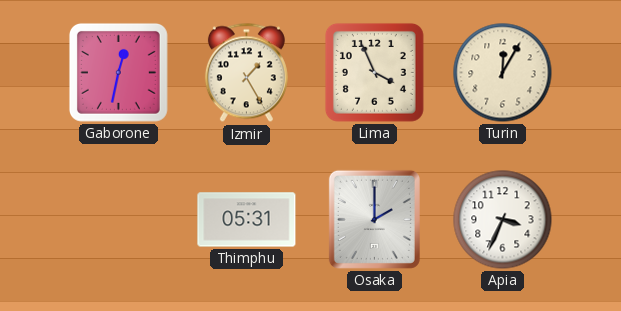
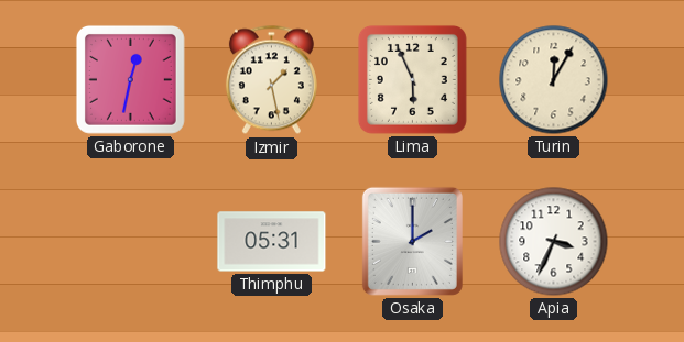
Izmir: 1:25 -> 1:28 (271, 80)
Lima: 3:56 -> 5:56 (412, 79)
